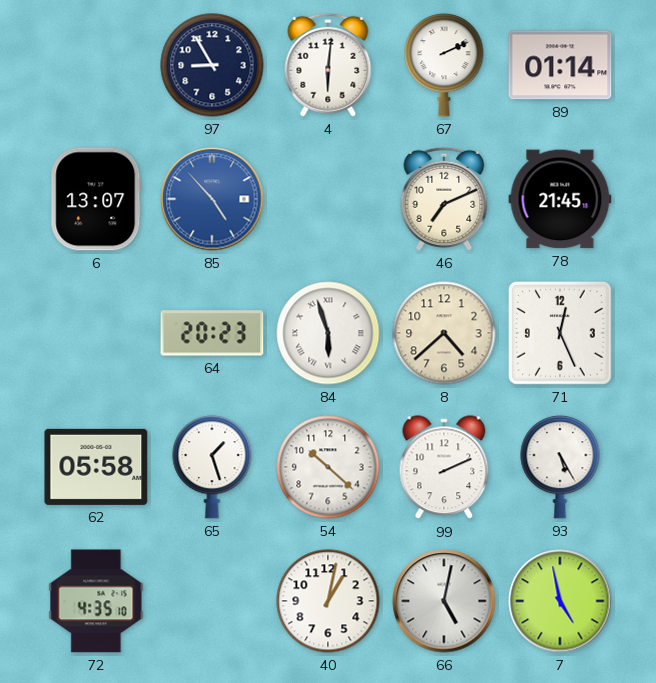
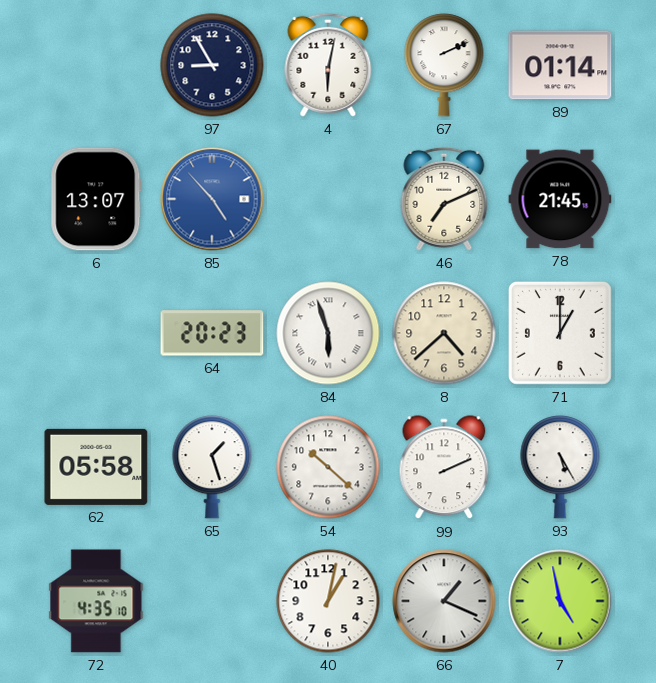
4: 6:01 -> 6:02 (328, 65)
71: 12:26 -> 1:00 (560, 333)
66: 5:02 -> 1:19 (444, 601)
